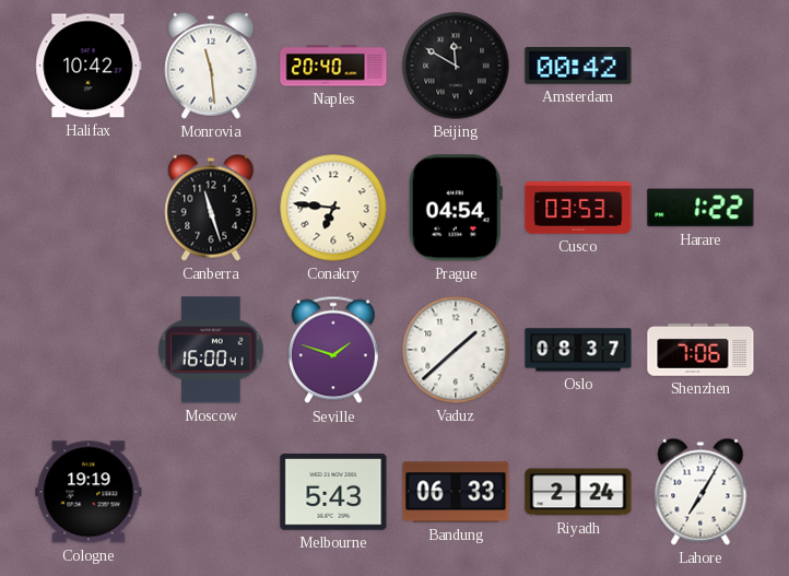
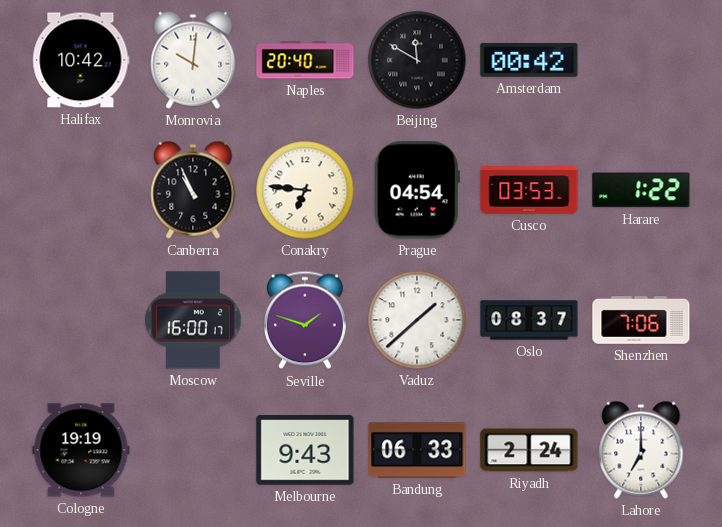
Monrovia: 11:29 -> 10:01 (193, 60)
Canberra: 11:27 -> 10:56 (193, 190)
Moscow: 16:00:41 -> 16:00:17 (193, 320)
Melbourne: 5:43 -> 9:43 (305, 450)
Lahore: 7:05 -> 7:00 (641, 450)
